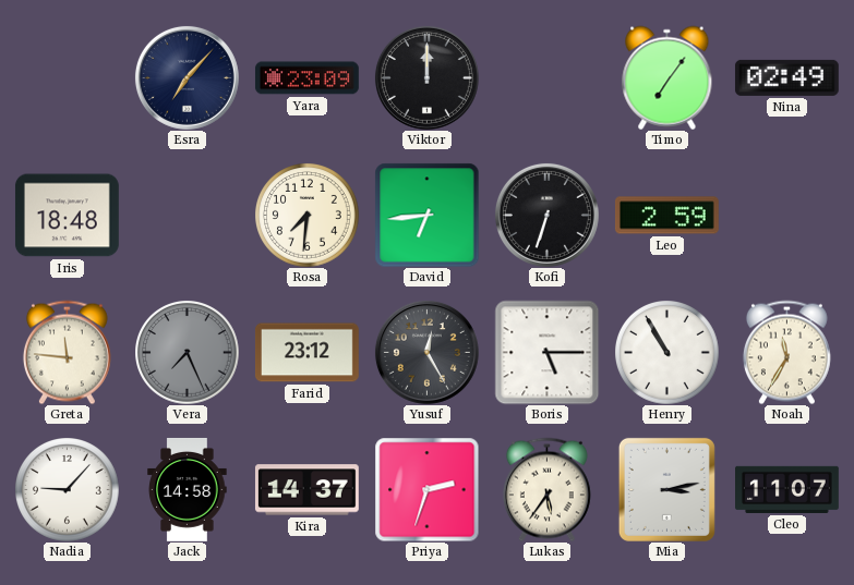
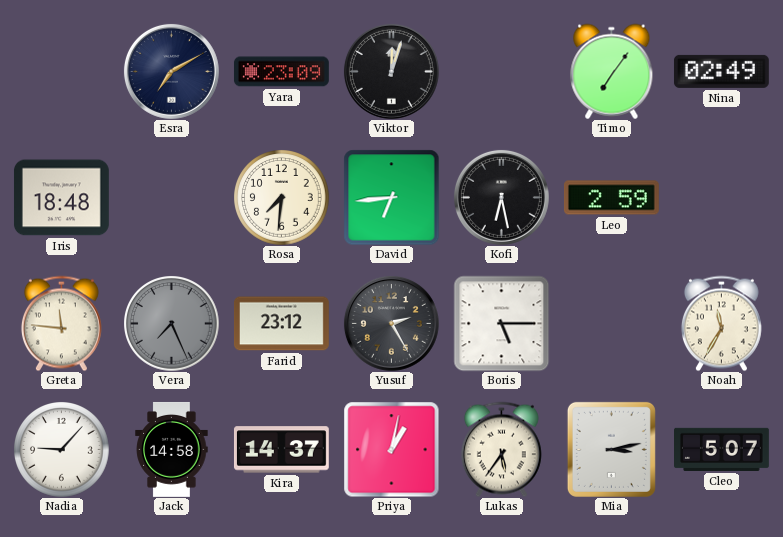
Esra: 7:07 -> 7:10 (171, 71)
Viktor: 12:00 -> 12:03 (391, 71)
Kofi: 6:33 -> 6:28 (501, 197)
Yusuf: 12:25 -> 2:25 (391, 323)
Henry: 10:55 -> none (666, 352)
Priya: 2:33 -> 1:02 (391, 449)
Cleo: 11:07 -> 5:07 (722, 449)
